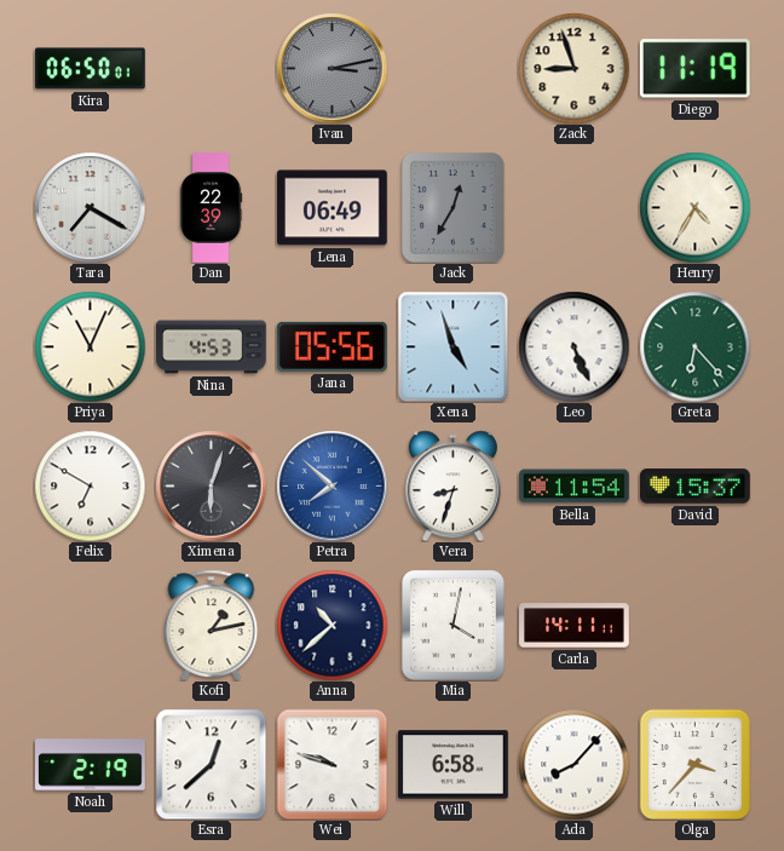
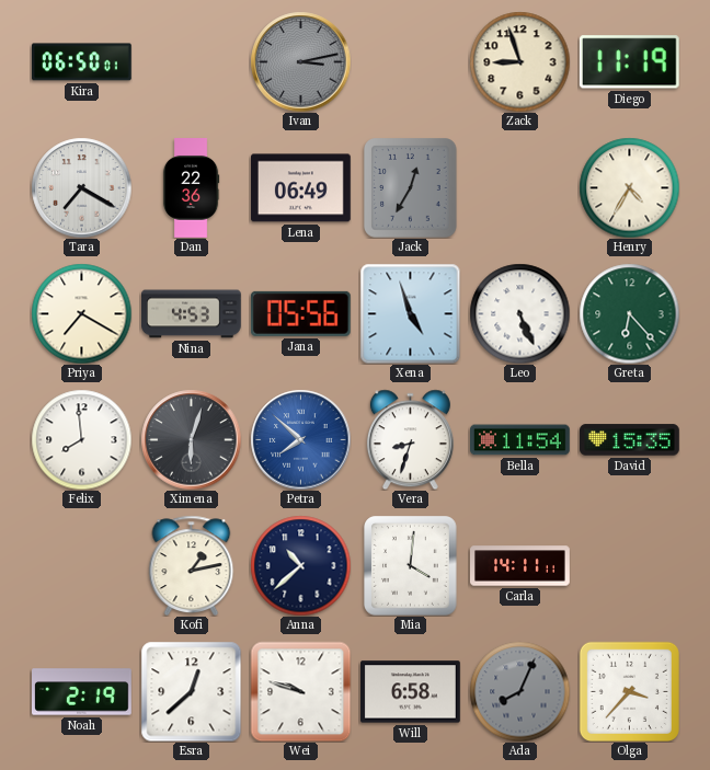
Dan: 22:39 -> 22:36 (191, 188)
Priya: 11:04 -> 7:20 (81, 313)
Felix: 6:50 -> 7:59 (81, 439)
David: 15:37 -> 15:35 (630, 440)
Mia: 4:02 -> 4:01 (411, 565)
Ada: 8:07 -> 8:04 (519, 691)
Ada dial: white -> grey (519, 691)
